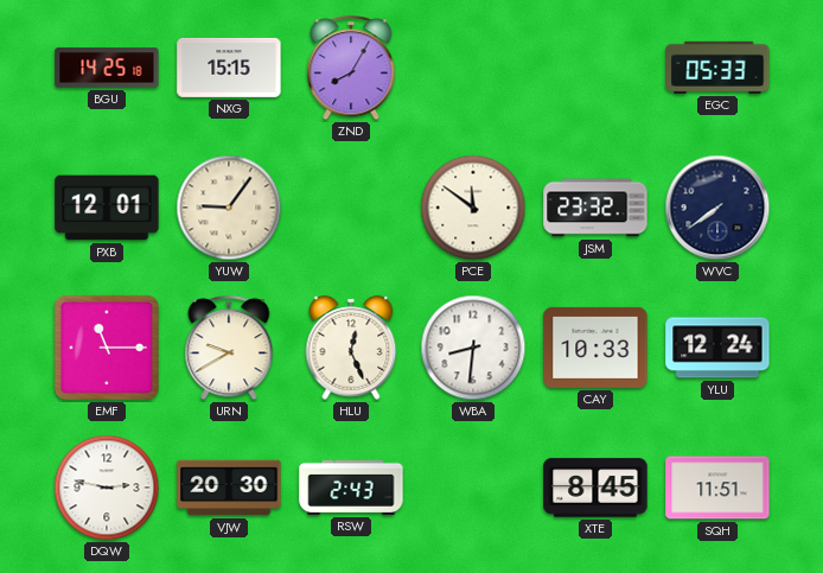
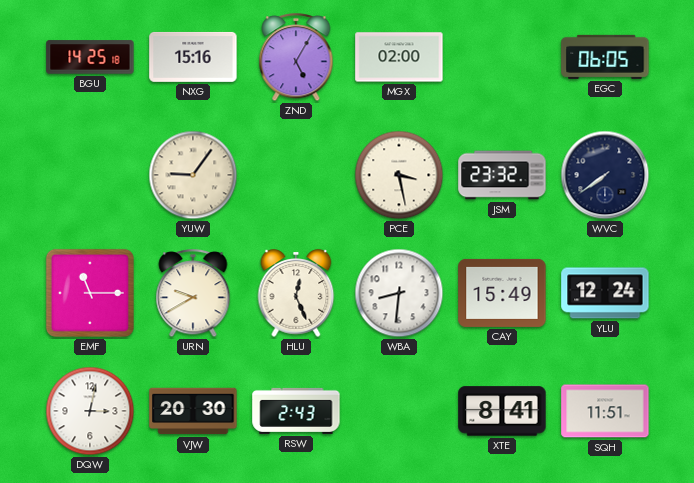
NXG: 15:15 -> 15:16 (193, 57)
ZND: 8:05 -> 5:05 (296, 58)
MGX: none -> 02:00 (399, 57)
EGC: 05:33 -> 06:05 (605, 57)
PXB: 12:01 -> none (107, 208)
PCE: 11:51 -> 3:28 (399, 175)
CAY: 10:33 -> 15:49 (502, 293)
DQW: 2:47 -> 3:02 (90, 411)
XTE: 8:45 -> 8:41 (502, 411)
